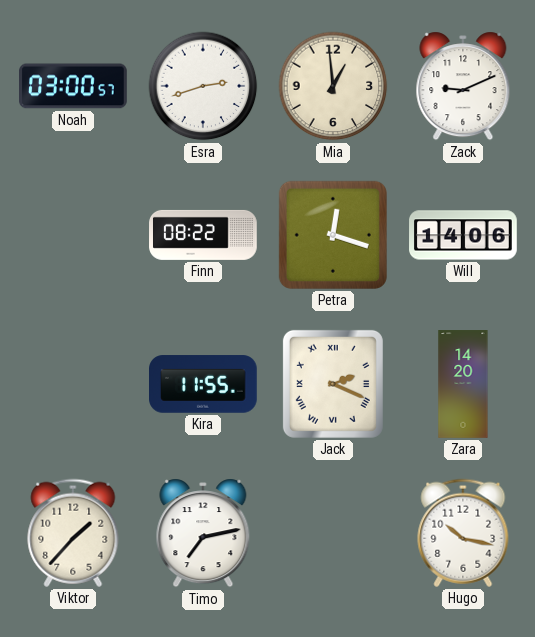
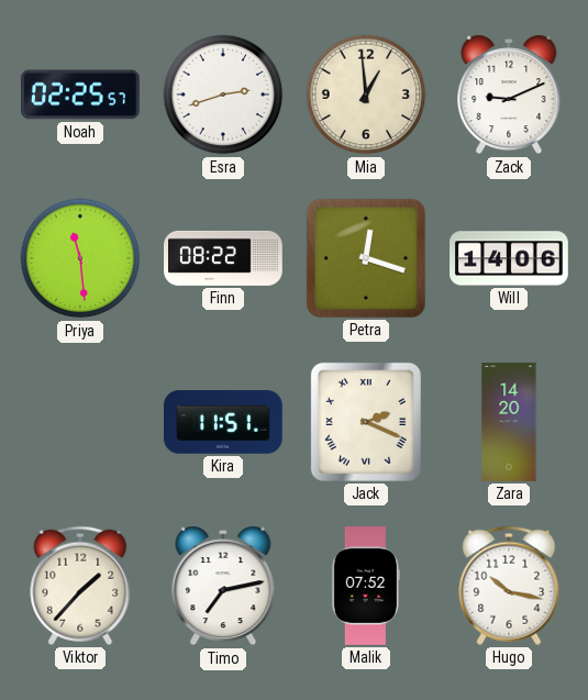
Noah: 03:00 -> 02:25 (81, 95)
Priya: none -> 11:29 (80, 258)
Kira: 11:55 -> 11:51 (224, 422)
Malik: none -> 07:52 (365, 586)
